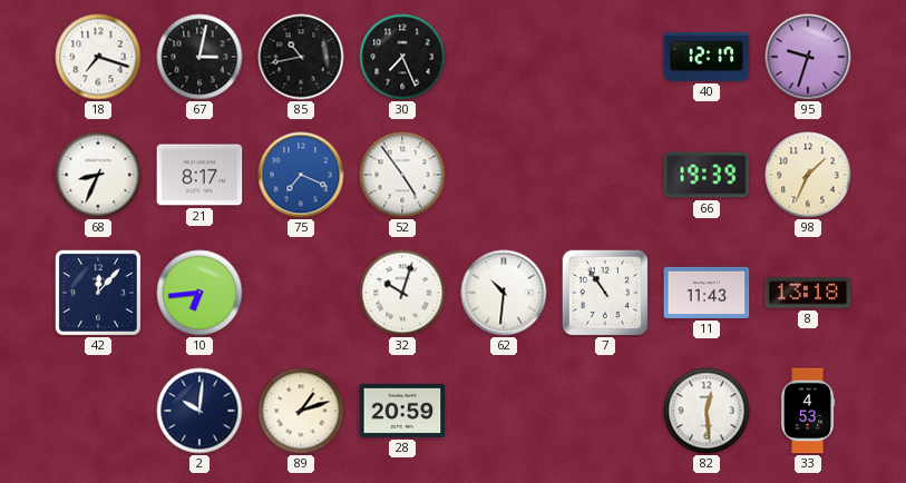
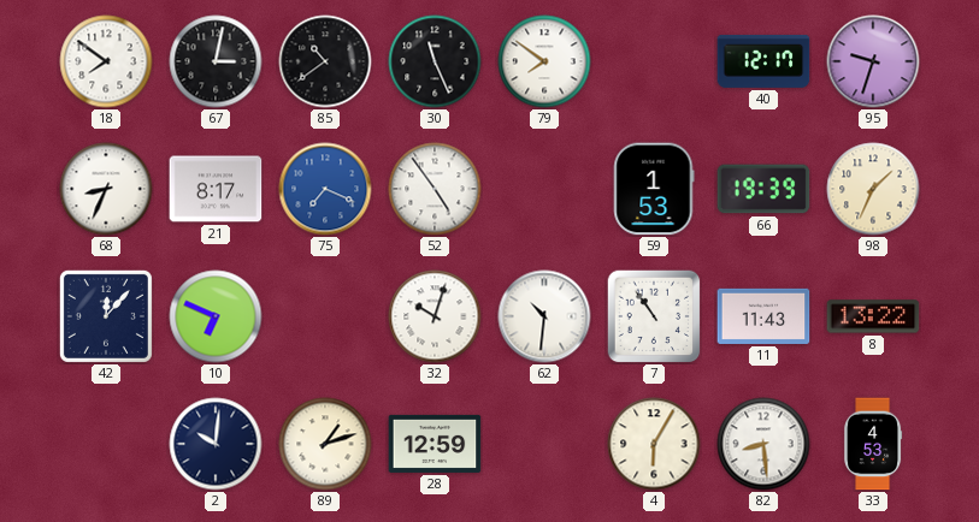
18: 7:18 -> 7:51 (106, 61)
85: 10:43 -> 10:39 (325, 61)
30: 7:26 -> 11:26 (435, 61)
79: none -> 7:51 (544, 61)
59: none -> 1:53 (654, 189)
10: 6:44 -> 6:49 (216, 316)
8: 13:18 -> 13:22 (873, 316)
28: 20:59 -> 12:59 (435, 444)
4: none -> 6:05 (654, 444)
82: 12:29 -> 8:29 (763, 444)
